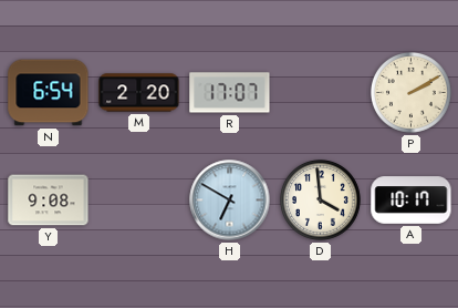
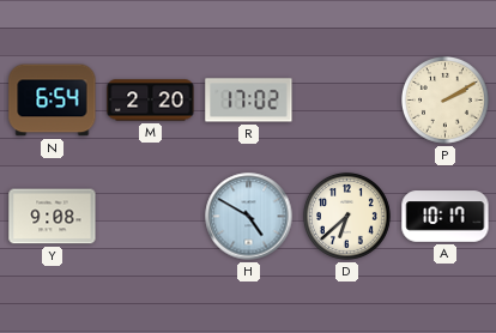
R: 17:07 -> 17:02 (249, 101)
H: 6:50 -> 4:50 (249, 217)
D: 3:59 -> 6:38 (347, 217)
